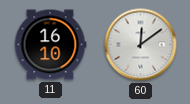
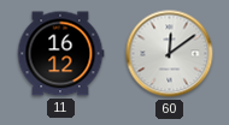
11: 16:10 -> 16:12 (60, 54)
